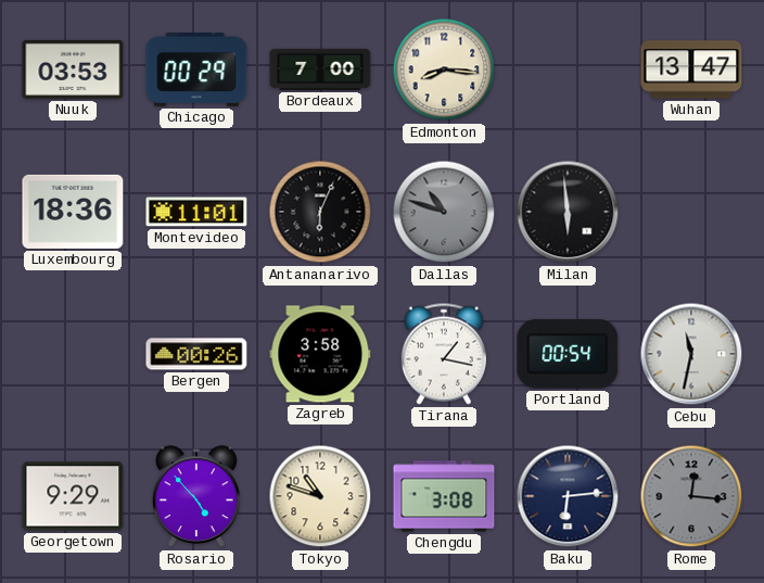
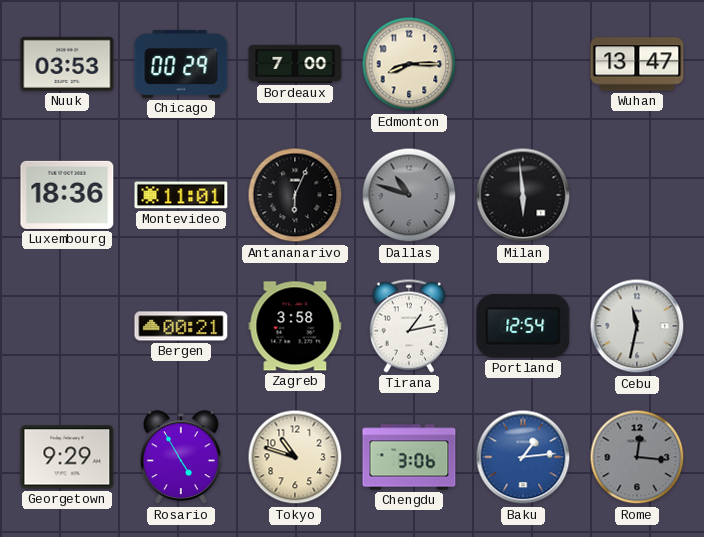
Edmonton: 8:16 -> 8:15 (409, 64)
Bergen: 00:26 -> 00:21 (181, 326)
Tirana: 1:17 -> 1:13 (409, 326)
Portland: 00:54 -> 12:54 (523, 326)
Rosario: 4:53 -> 4:55 (181, 458)
Chengdu: 3:08 -> 3:06 (409, 457)
Baku: 6:14 -> 1:14 (523, 457)
Baku dial: navy -> blue (523, 457)
